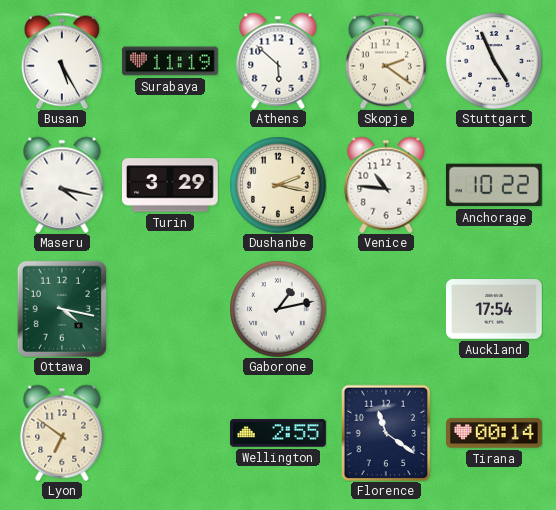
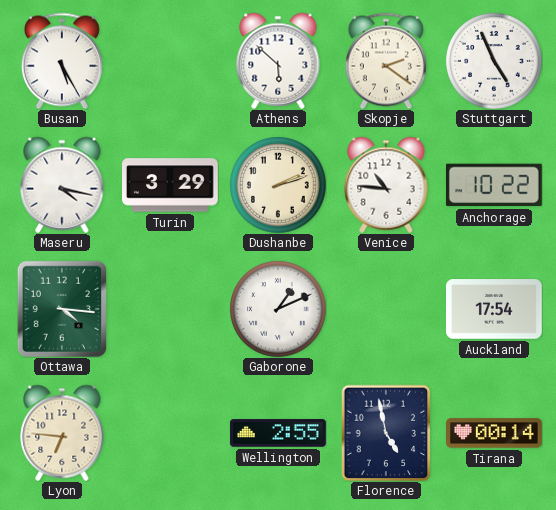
Surabaya: 11:19 -> none (171, 61)
Dushanbe: 2:17 -> 2:12 (278, 185)
Ottawa: 4:17 -> 4:16 (62, 309)
Gaborone: 1:13 -> 1:11 (278, 309)
Lyon: 6:51 -> 6:46 (62, 433)
Florence: 11:21 -> 4:58 (386, 433)
